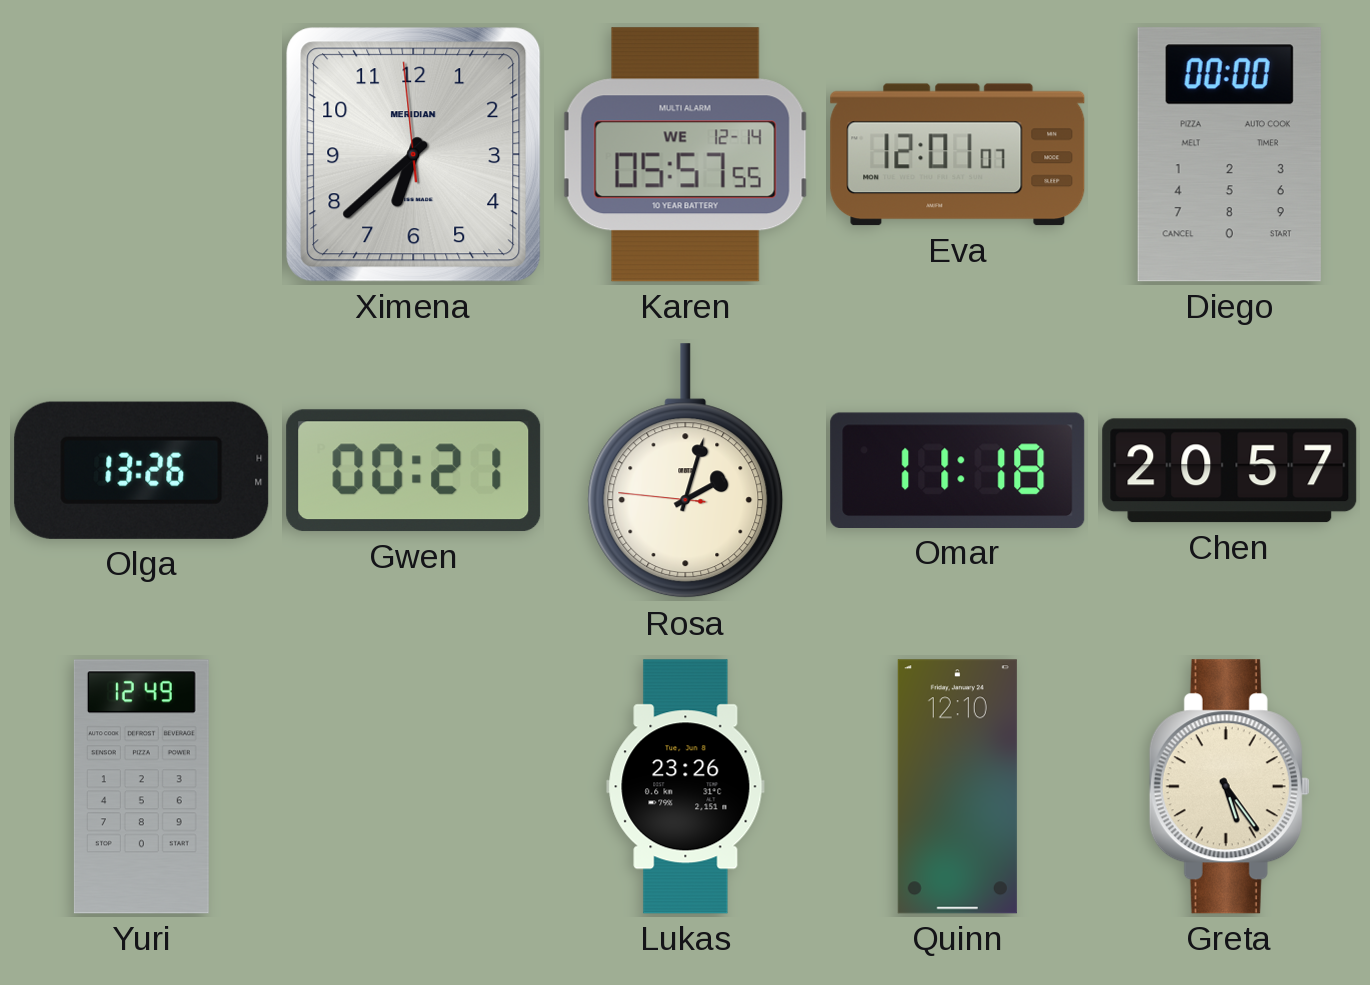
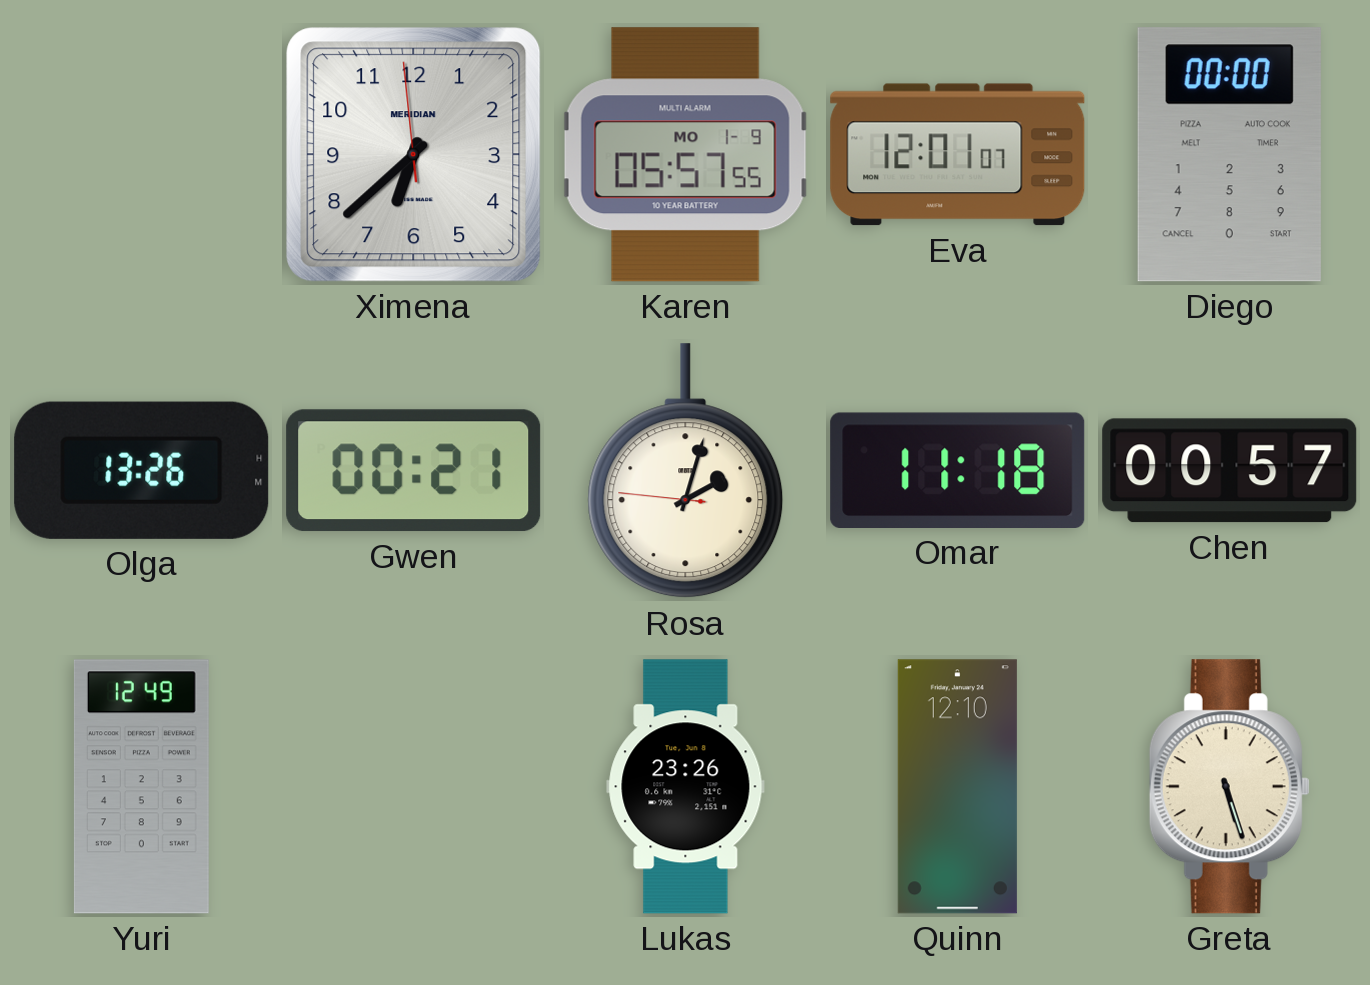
Karen date: WE 12-14 -> MO 1-9 (685, 155)
Chen: 20:57 -> 00:57 (1230, 471)
Greta: 5:24 -> 5:27 (1229, 787)
